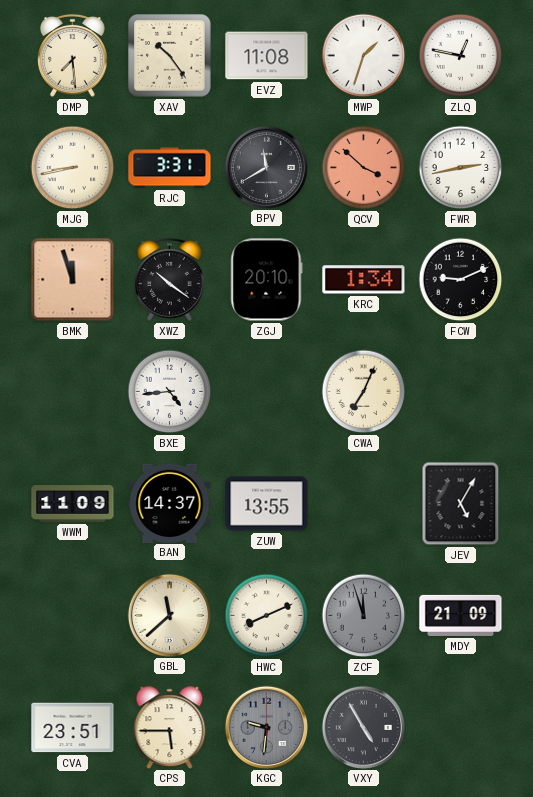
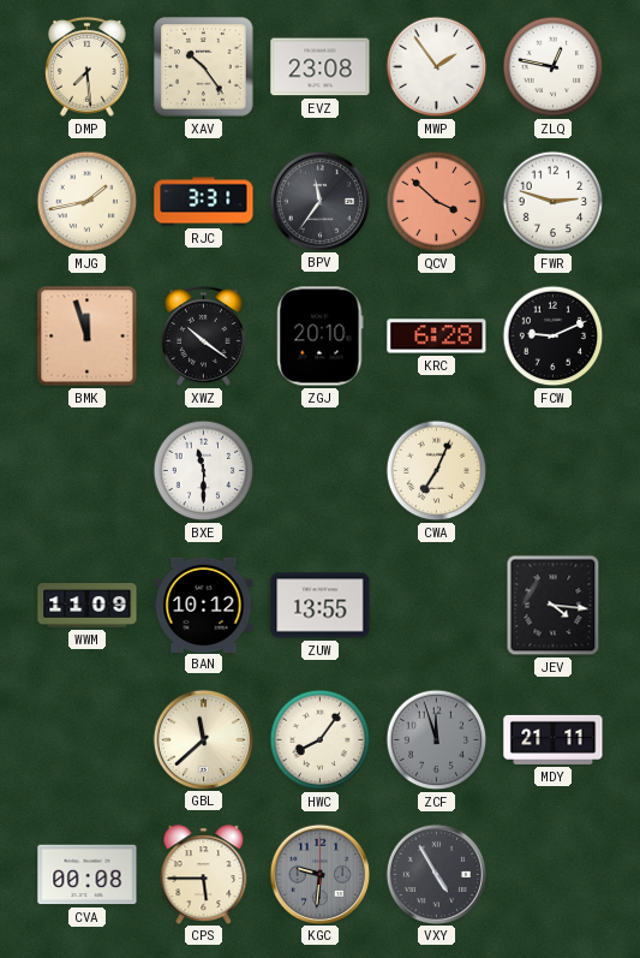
EVZ: 11:08 -> 23:08 (321, 67)
MWP: 1:33 -> 1:54 (437, 67)
MJG: 8:43 -> 1:43 (88, 202)
BPV: 11:40 -> 11:36 (319, 201)
FWR: 2:43 -> 2:48 (554, 202)
KRC: 1:34 -> 6:28 (437, 337)
BXE: 4:44 -> 11:30 (204, 471)
BAN: 14:37 -> 10:12 (204, 605)
JEV: 5:05 -> 4:16 (554, 606)
HWC: 8:11 -> 8:06 (321, 740)
MDY: 21:09 -> 21:11 (554, 739)
CVA: 23:51 -> 00:08 (88, 875)
